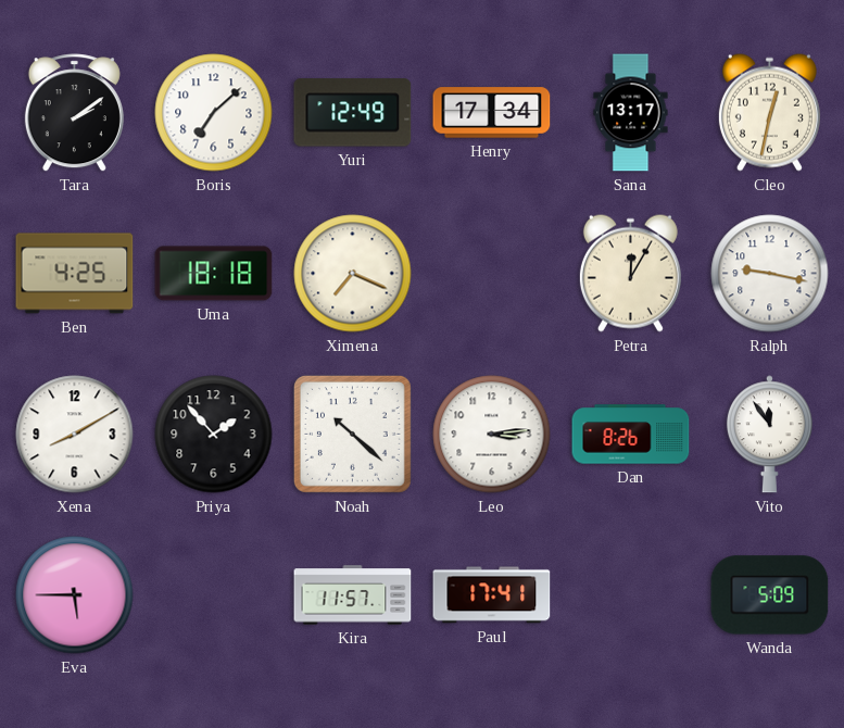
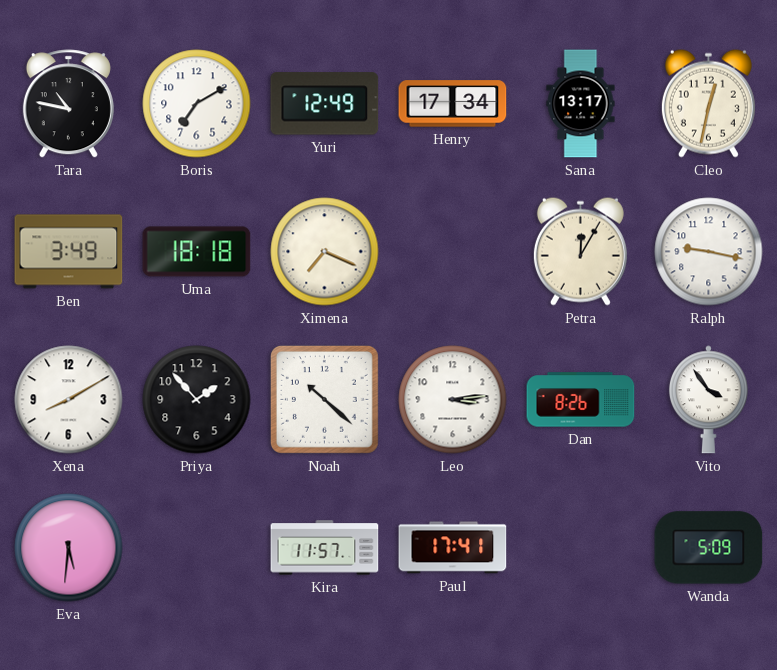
Tara: 2:09 -> 10:47 (68, 104)
Boris: 7:08 -> 7:10 (197, 104)
Ben: 4:25 -> 3:49 (69, 252)
Vito: 11:54 -> 3:54 (708, 400)
Eva: 5:45 -> 5:31 (69, 548)
